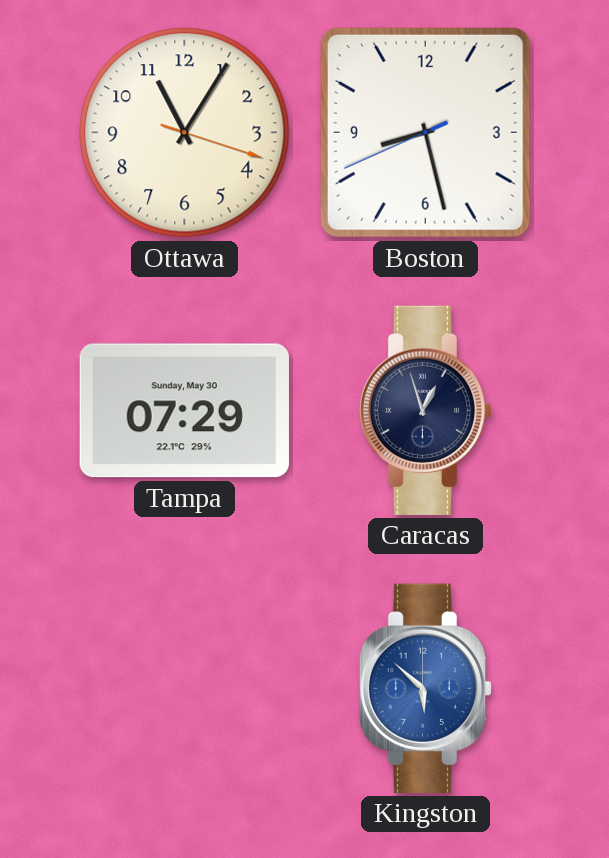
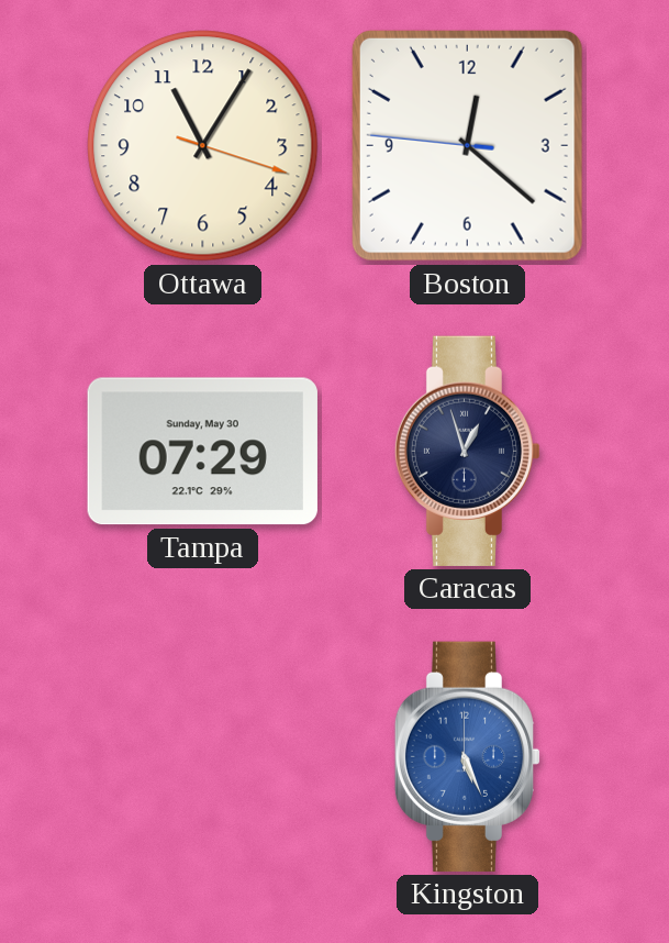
Boston: 8:27 -> 12:21 (467, 145)
Kingston: 5:52 -> 5:26 (468, 756)
